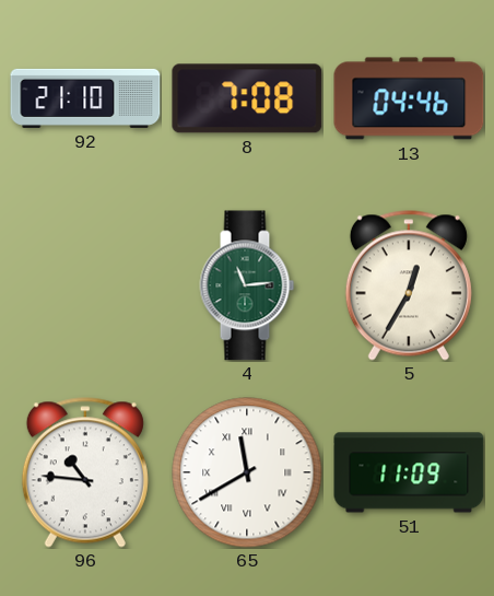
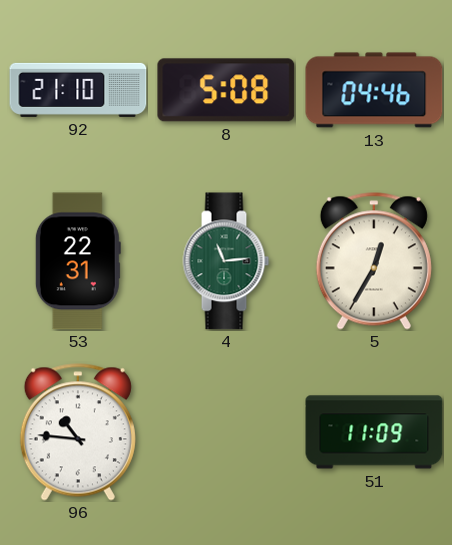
8: 7:08 -> 5:08 (226, 90)
53: none -> 22:31 (78, 261)
65: 11:40 -> none (247, 472)
